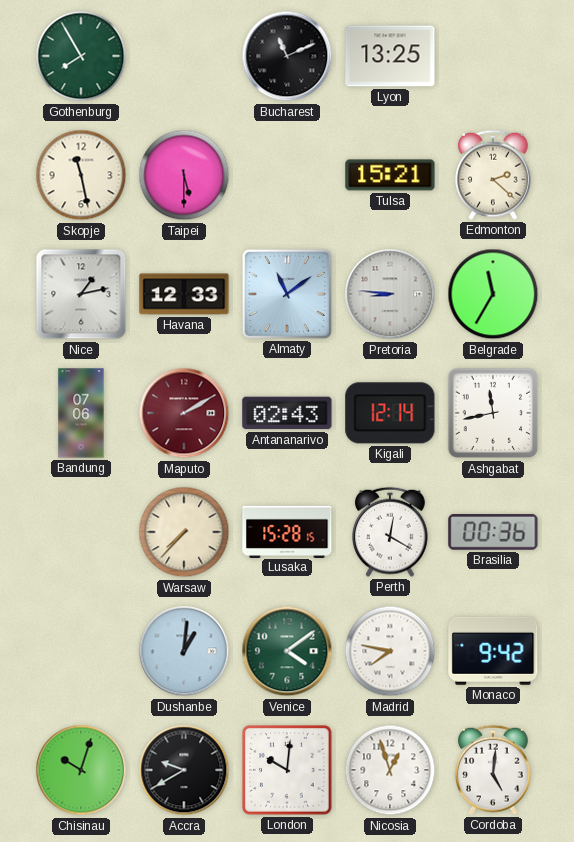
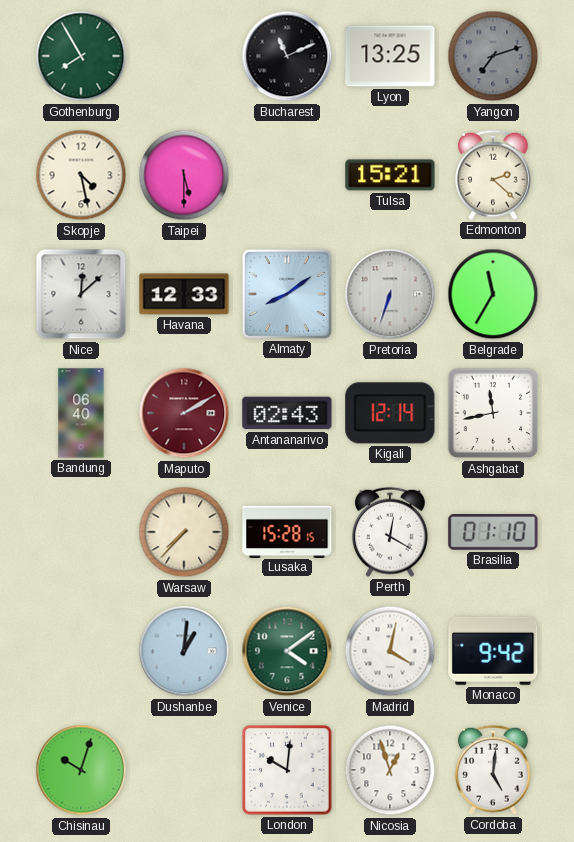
Yangon: none -> 7:12 (493, 56)
Skopje: 11:28 -> 4:28 (81, 175)
Nice: 1:13 -> 12:08 (81, 294)
Almaty: 11:09 -> 8:09 (287, 294)
Pretoria: 8:46 -> 6:33 (390, 294)
Bandung: 07:06 -> 06:40 (81, 413)
Brasilia: 00:36 -> 01:10 (493, 533)
Madrid: 7:47 -> 4:02 (390, 651)
Accra: 9:40 -> none (184, 770)
